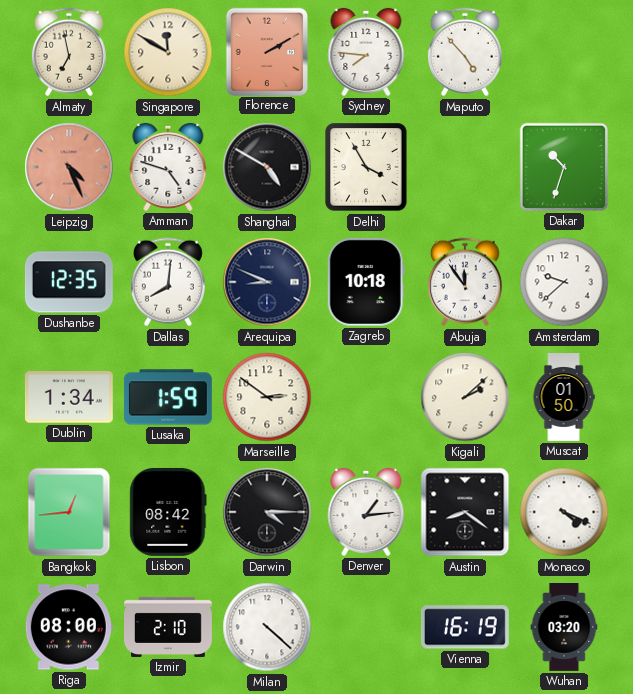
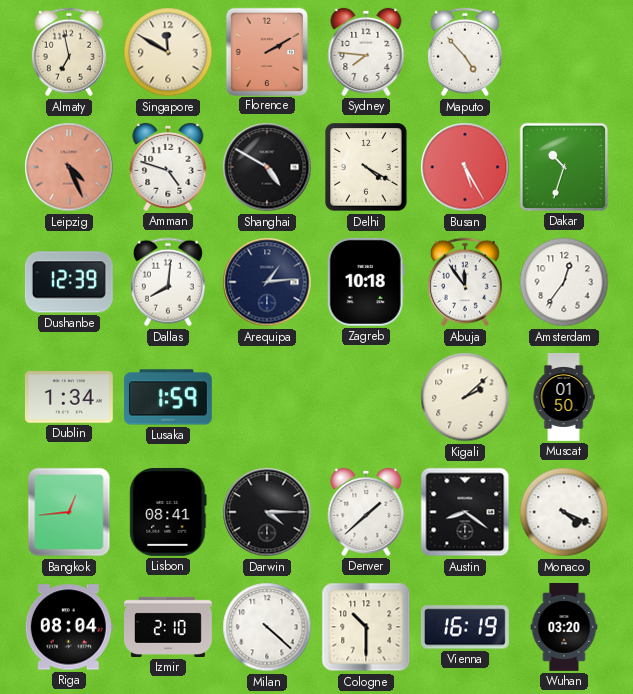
Delhi: 3:55 -> 4:20 (366, 167)
Busan: none -> 5:25 (465, 167)
Dushanbe: 12:35 -> 12:39 (69, 282)
Arequipa: 8:49 -> 1:14 (267, 282)
Amsterdam: 9:38 -> 12:36 (564, 282)
Marseille: 2:51 -> none (267, 397)
Lisbon: 08:42 -> 08:41 (168, 512)
Denver: 1:14 -> 1:38 (366, 512)
Riga: 08:00 -> 08:04 (69, 627)
Cologne: none -> 10:30 (366, 627)
